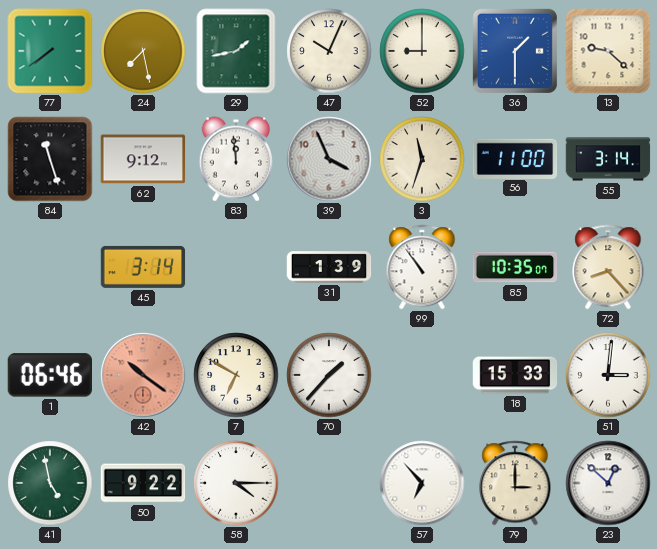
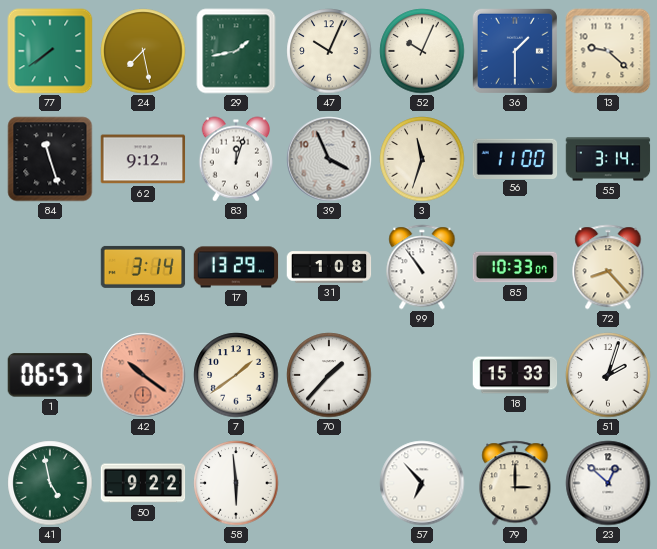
52: 9:00 -> 10:04 (422, 51)
83: 11:59 -> 12:03 (235, 159)
17: none -> 13:29 (236, 267)
31: 1:39 -> 1:08 (329, 267)
85: 10:35 -> 10:33 (515, 267)
1: 06:46 -> 06:57 (49, 375)
7: 6:50 -> 1:39 (236, 375)
51: 3:01 -> 2:03 (608, 375)
58: 4:15 -> 5:59 (236, 483)
